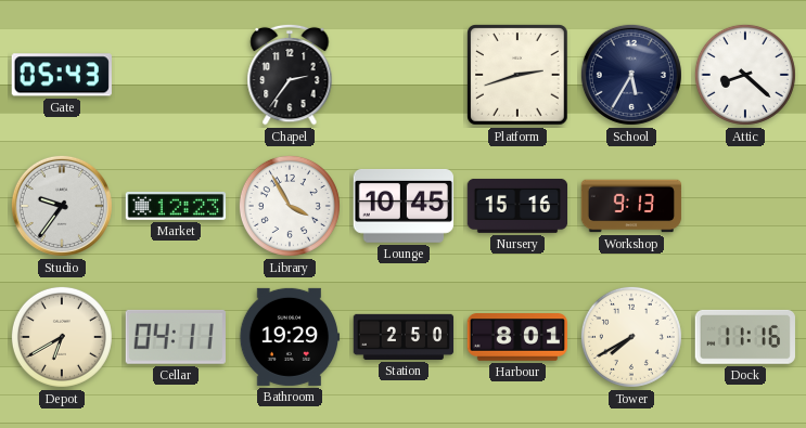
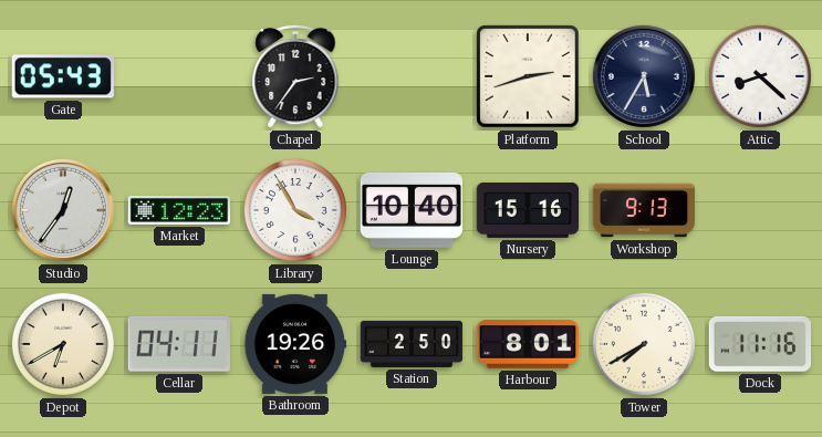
Studio: 9:36 -> 12:36 (63, 210)
Lounge: 10:45 -> 10:40 (410, 210)
Bathroom: 19:29 -> 19:26 (295, 344)
